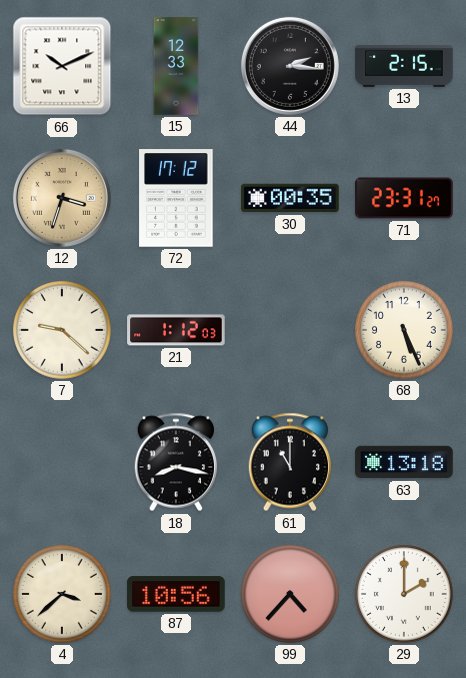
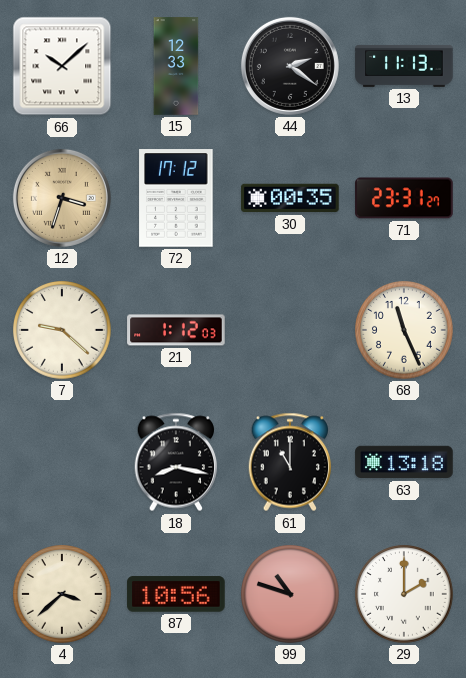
66: 10:11 -> 10:08 (62, 66)
44: 2:16 -> 2:21 (290, 66)
13: 2:15 -> 11:13 (404, 66)
68: 5:26 -> 11:26 (405, 331)
99: 4:37 -> 10:48 (291, 595)
